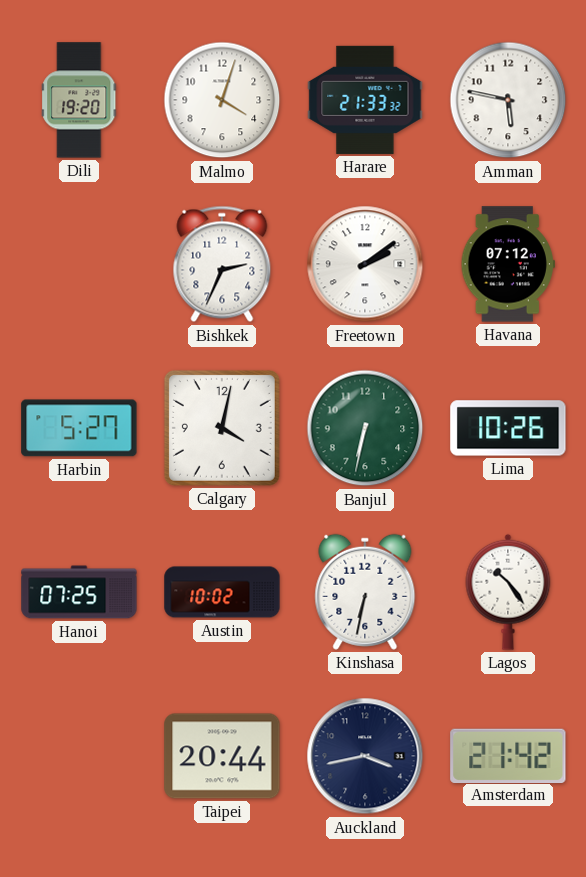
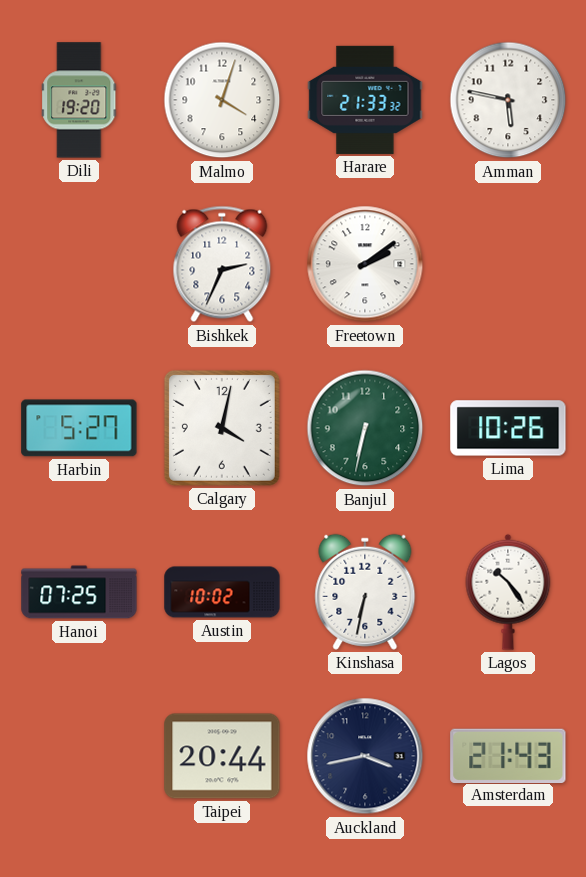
Havana: 07:12 -> none (508, 264)
Amsterdam: 21:42 -> 21:43 (508, 755)
